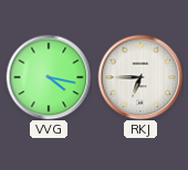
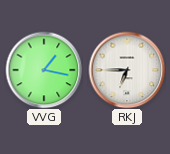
VVG: 4:17 -> 1:17 (44, 70)
